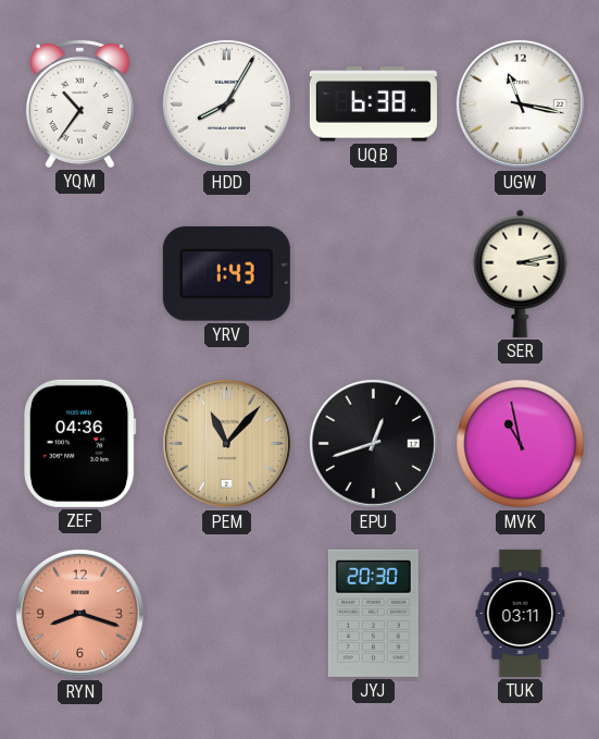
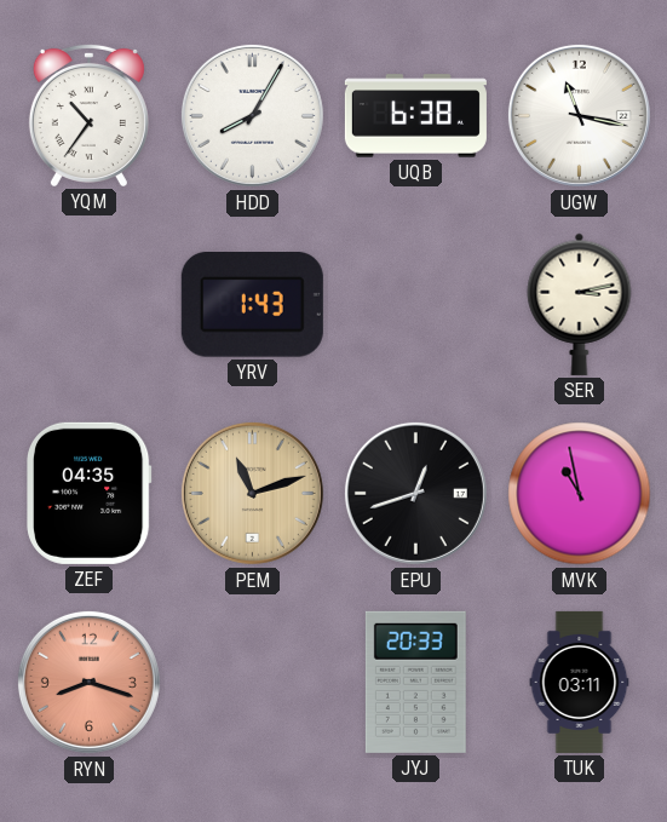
ZEF: 04:36 -> 04:35 (90, 493)
PEM: 11:07 -> 11:12 (252, 493)
JYJ: 20:30 -> 20:33 (415, 682)
